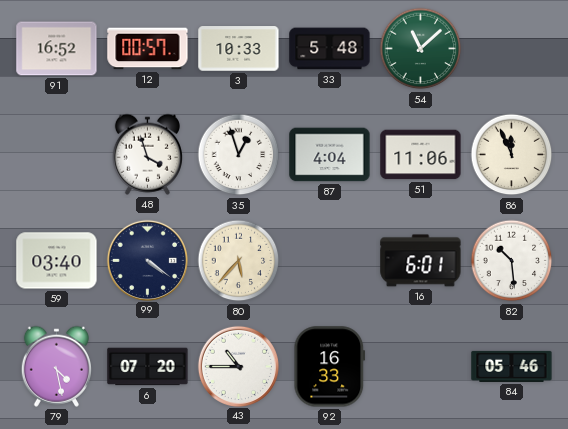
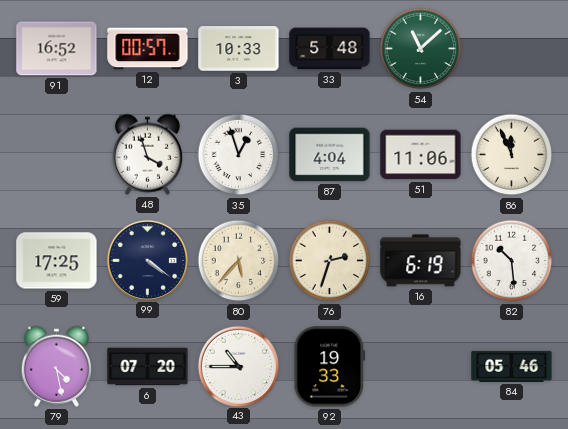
59: 03:40 -> 17:25 (57, 261)
76: none -> 2:33 (330, 261)
16: 6:01 -> 6:19 (421, 261)
92: 16:33 -> 19:33 (330, 367)
